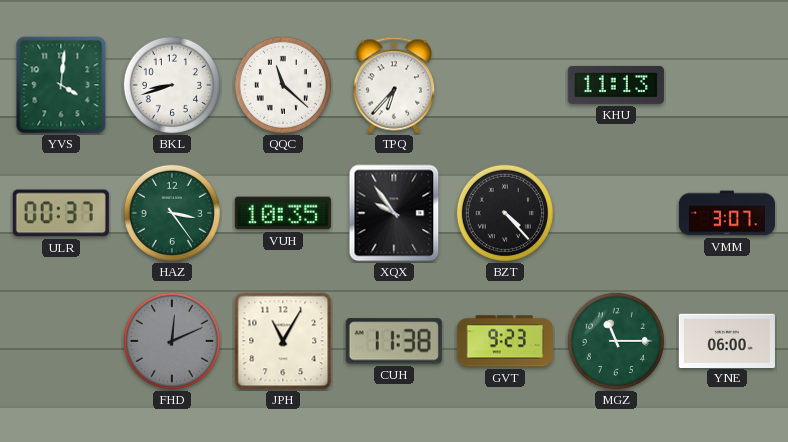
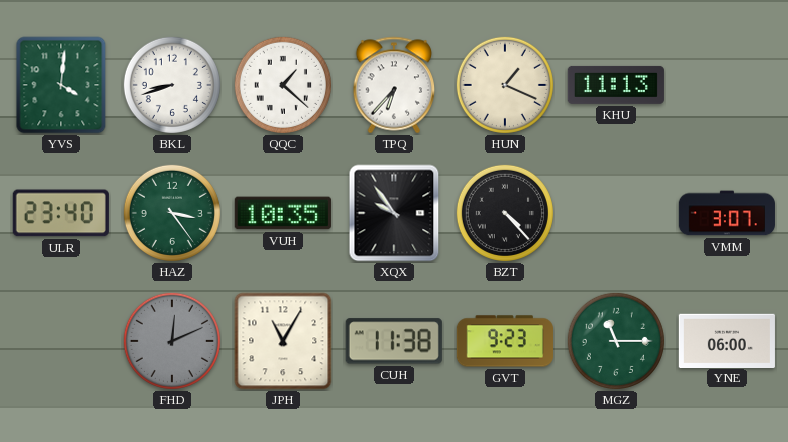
QQC: 11:22 -> 1:22 (283, 85)
HUN: none -> 1:19 (505, 85)
ULR: 00:37 -> 23:40 (61, 213)
